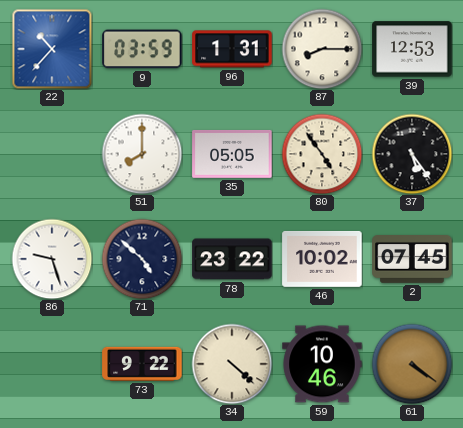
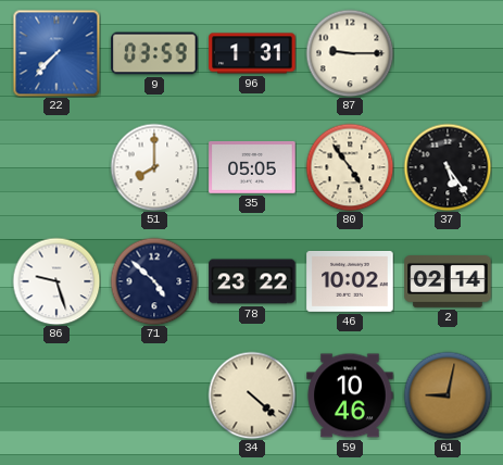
22: 10:37 -> 7:37 (56, 53)
87: 8:15 -> 9:15 (350, 53)
39: 12:53 -> none (412, 49)
2: 07:45 -> 02:14 (448, 282)
73: 9:22 -> none (142, 364)
61: 4:21 -> 9:02 (448, 395)
